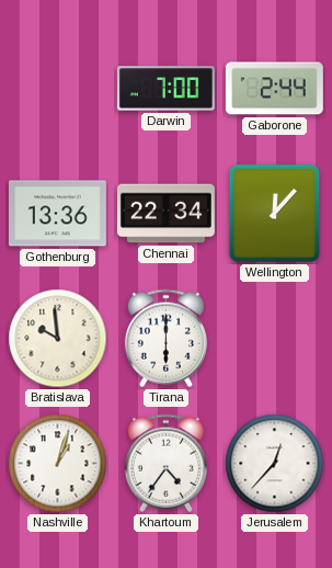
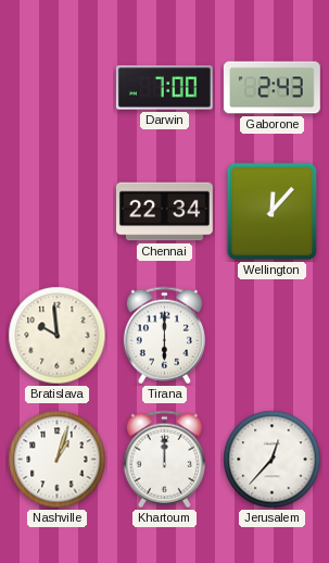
Gaborone: 2:44 -> 2:43 (271, 88)
Gothenburg: 13:36 -> none (57, 214)
Khartoum: 4:36 -> 12:00 (164, 460)
